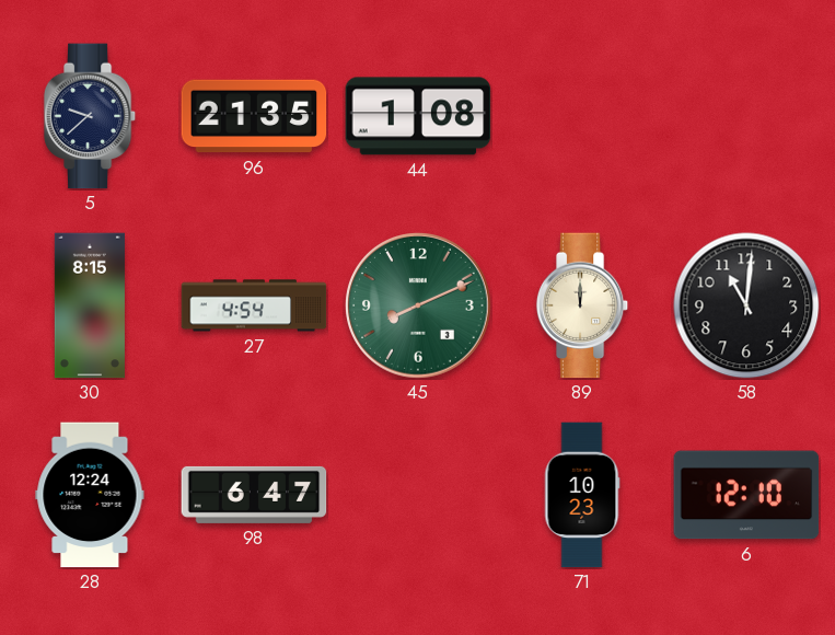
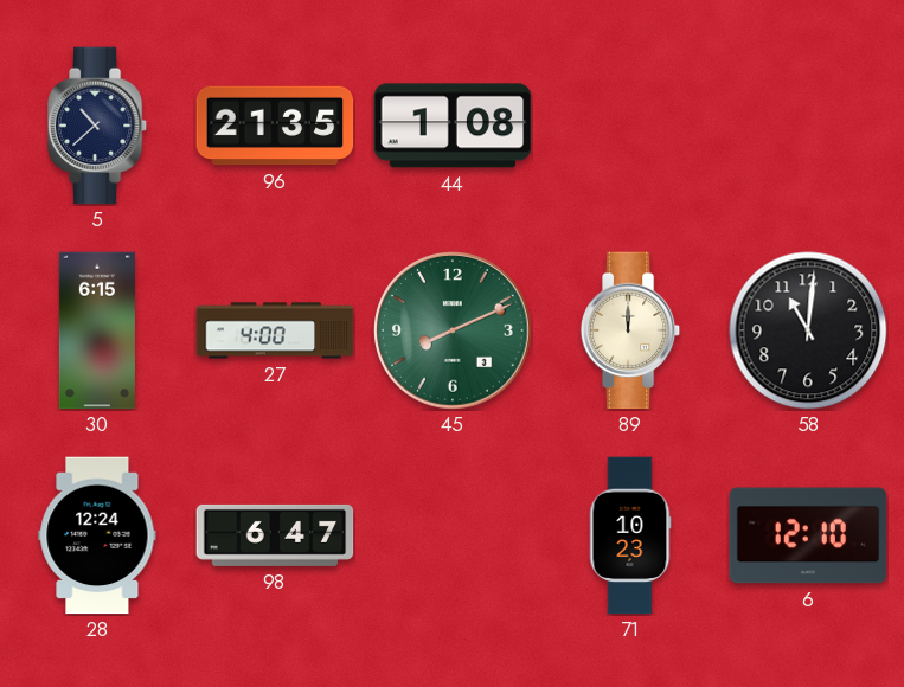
5: 9:38 -> 10:38 (97, 126)
30: 8:15 -> 6:15 (97, 330)
27: 4:54 -> 4:00 (275, 330)
